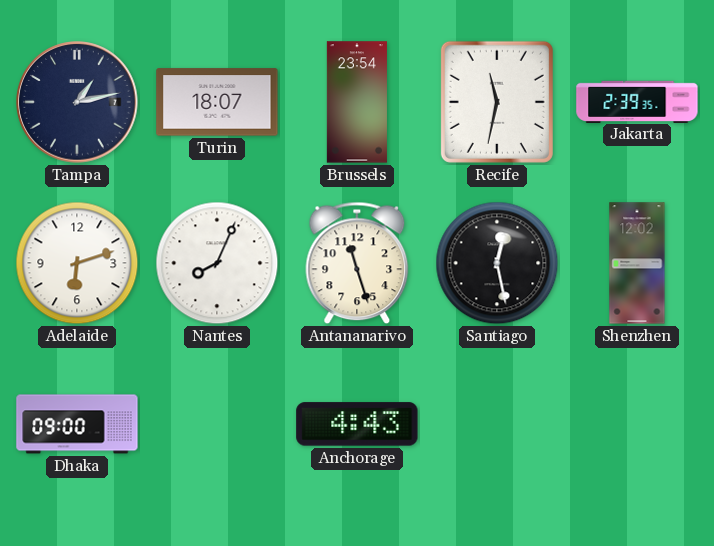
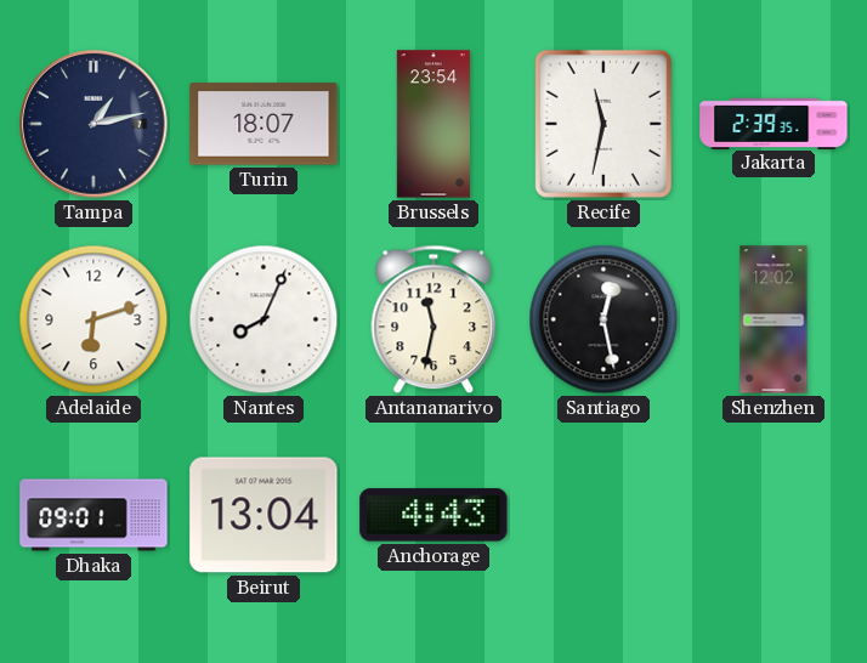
Antananarivo: 11:27 -> 11:32 (433, 319)
Dhaka: 09:00 -> 09:01 (93, 515)
Beirut: none -> 13:04 (263, 515)
